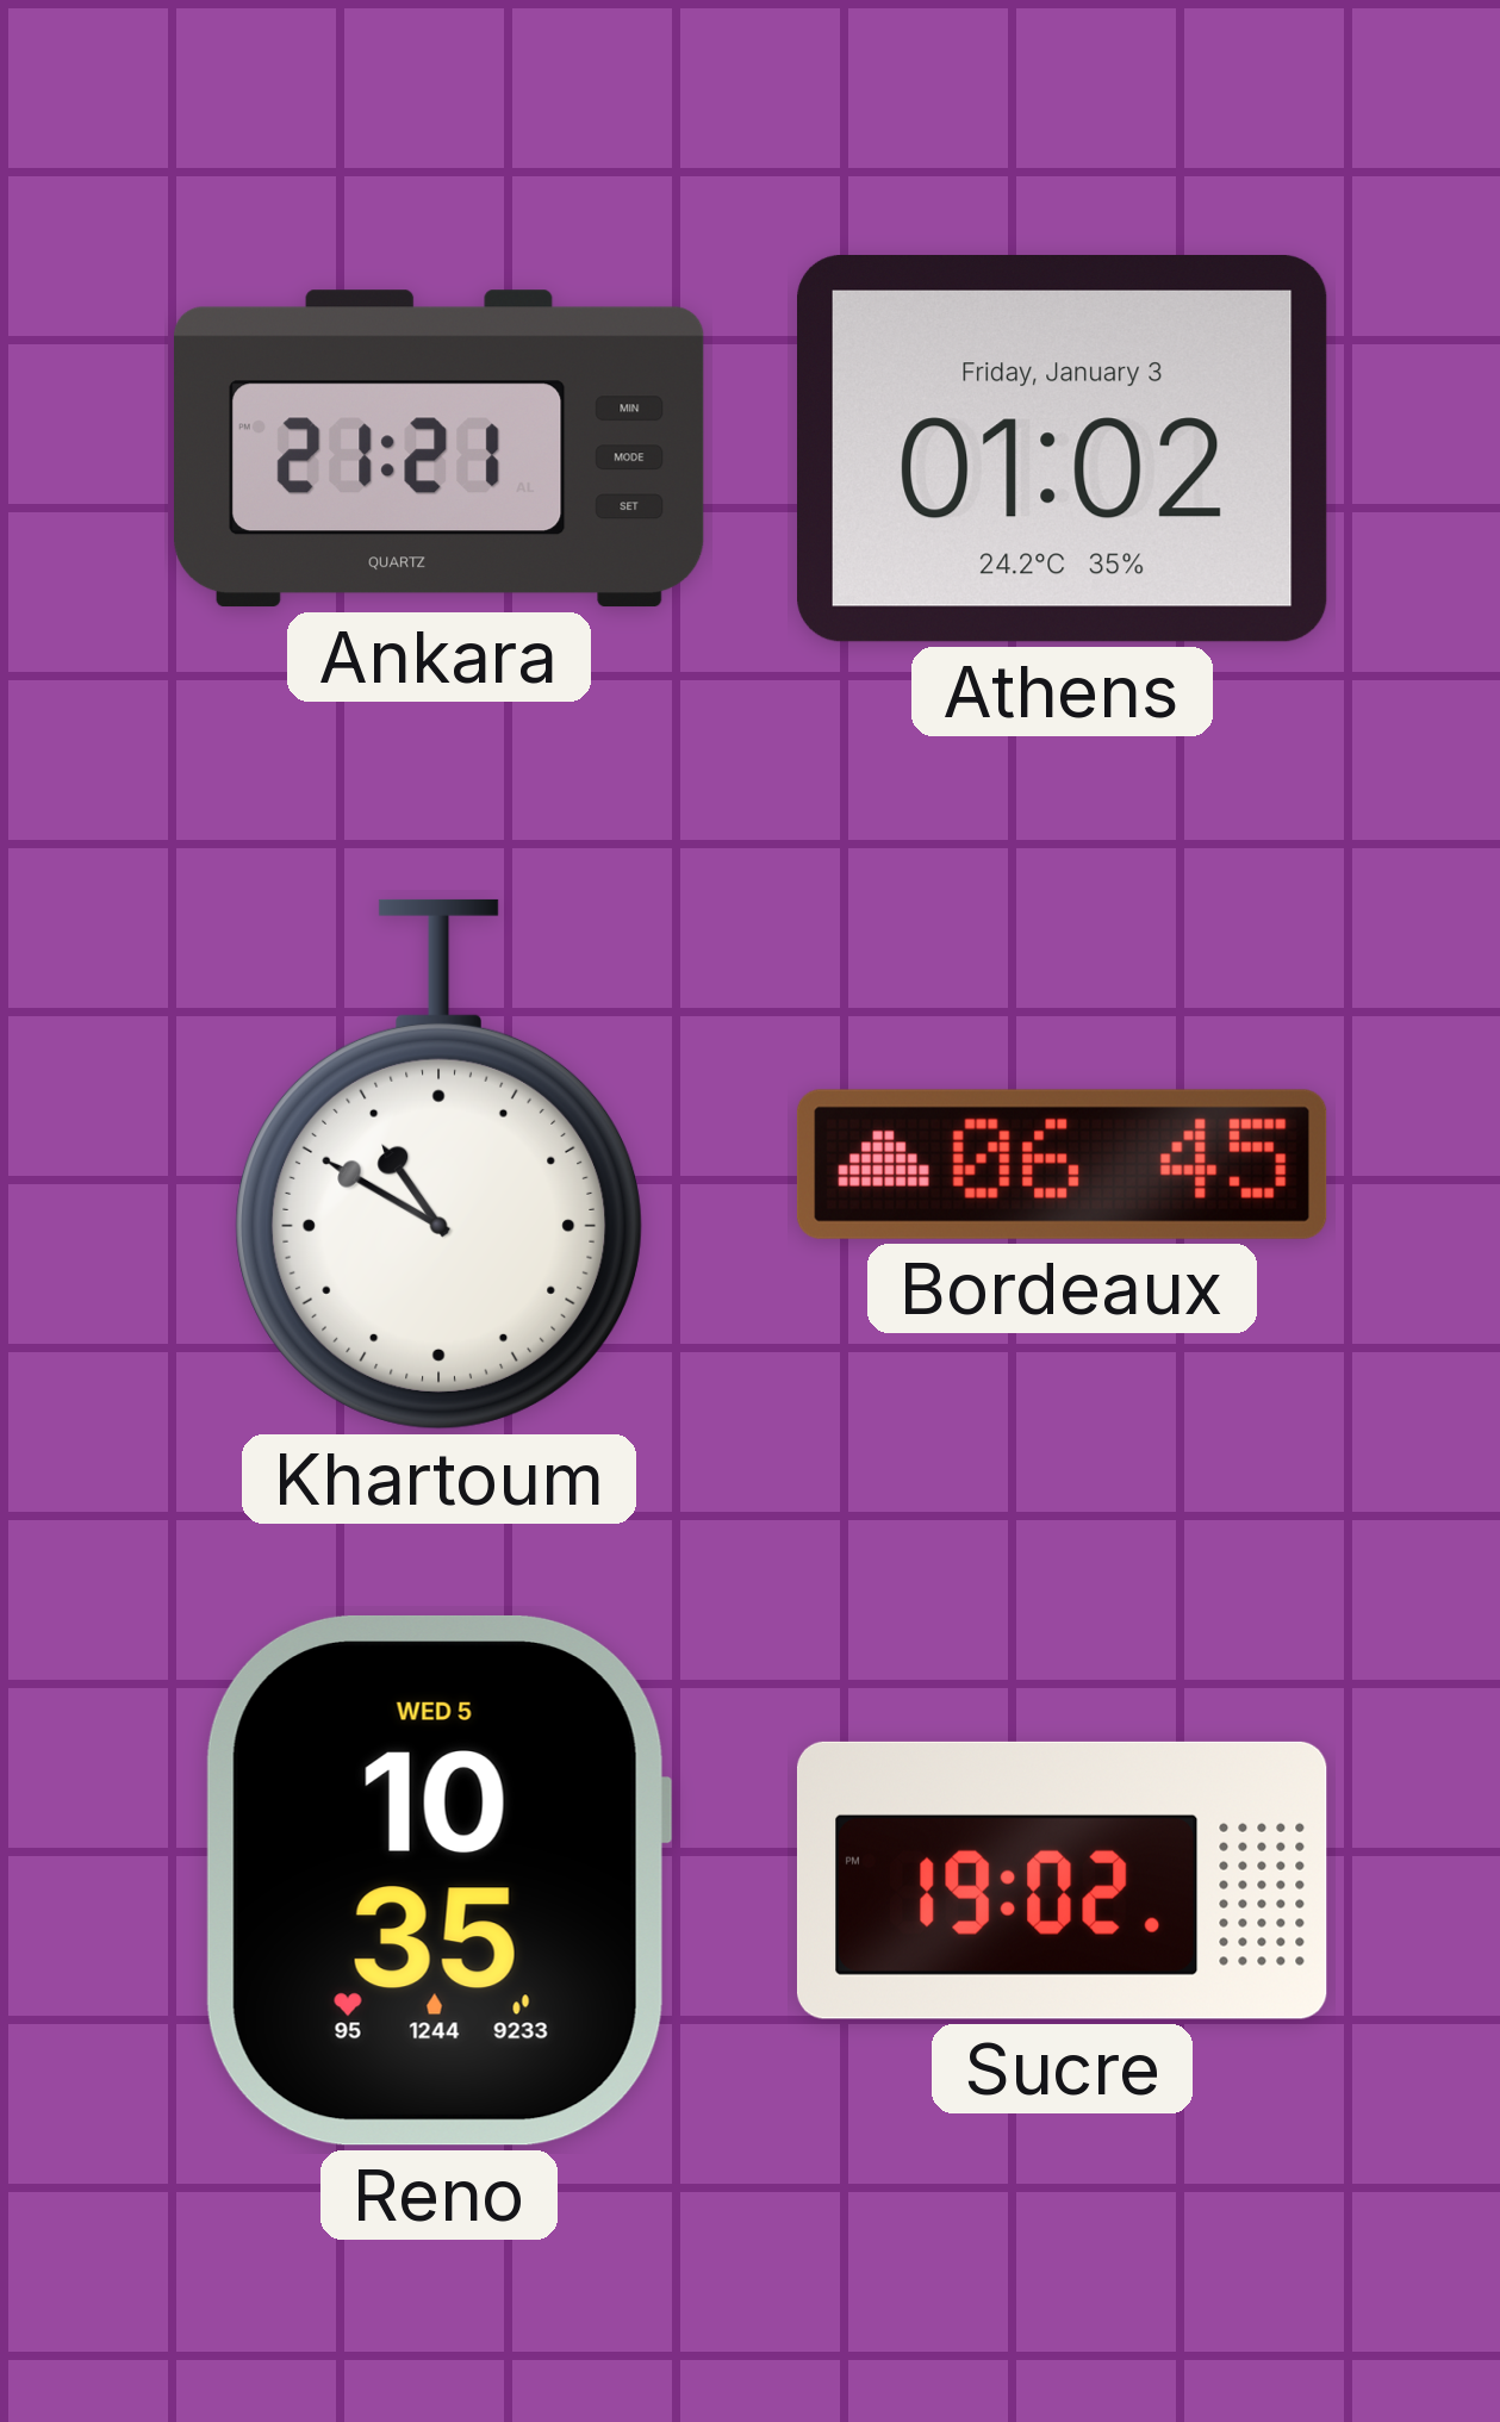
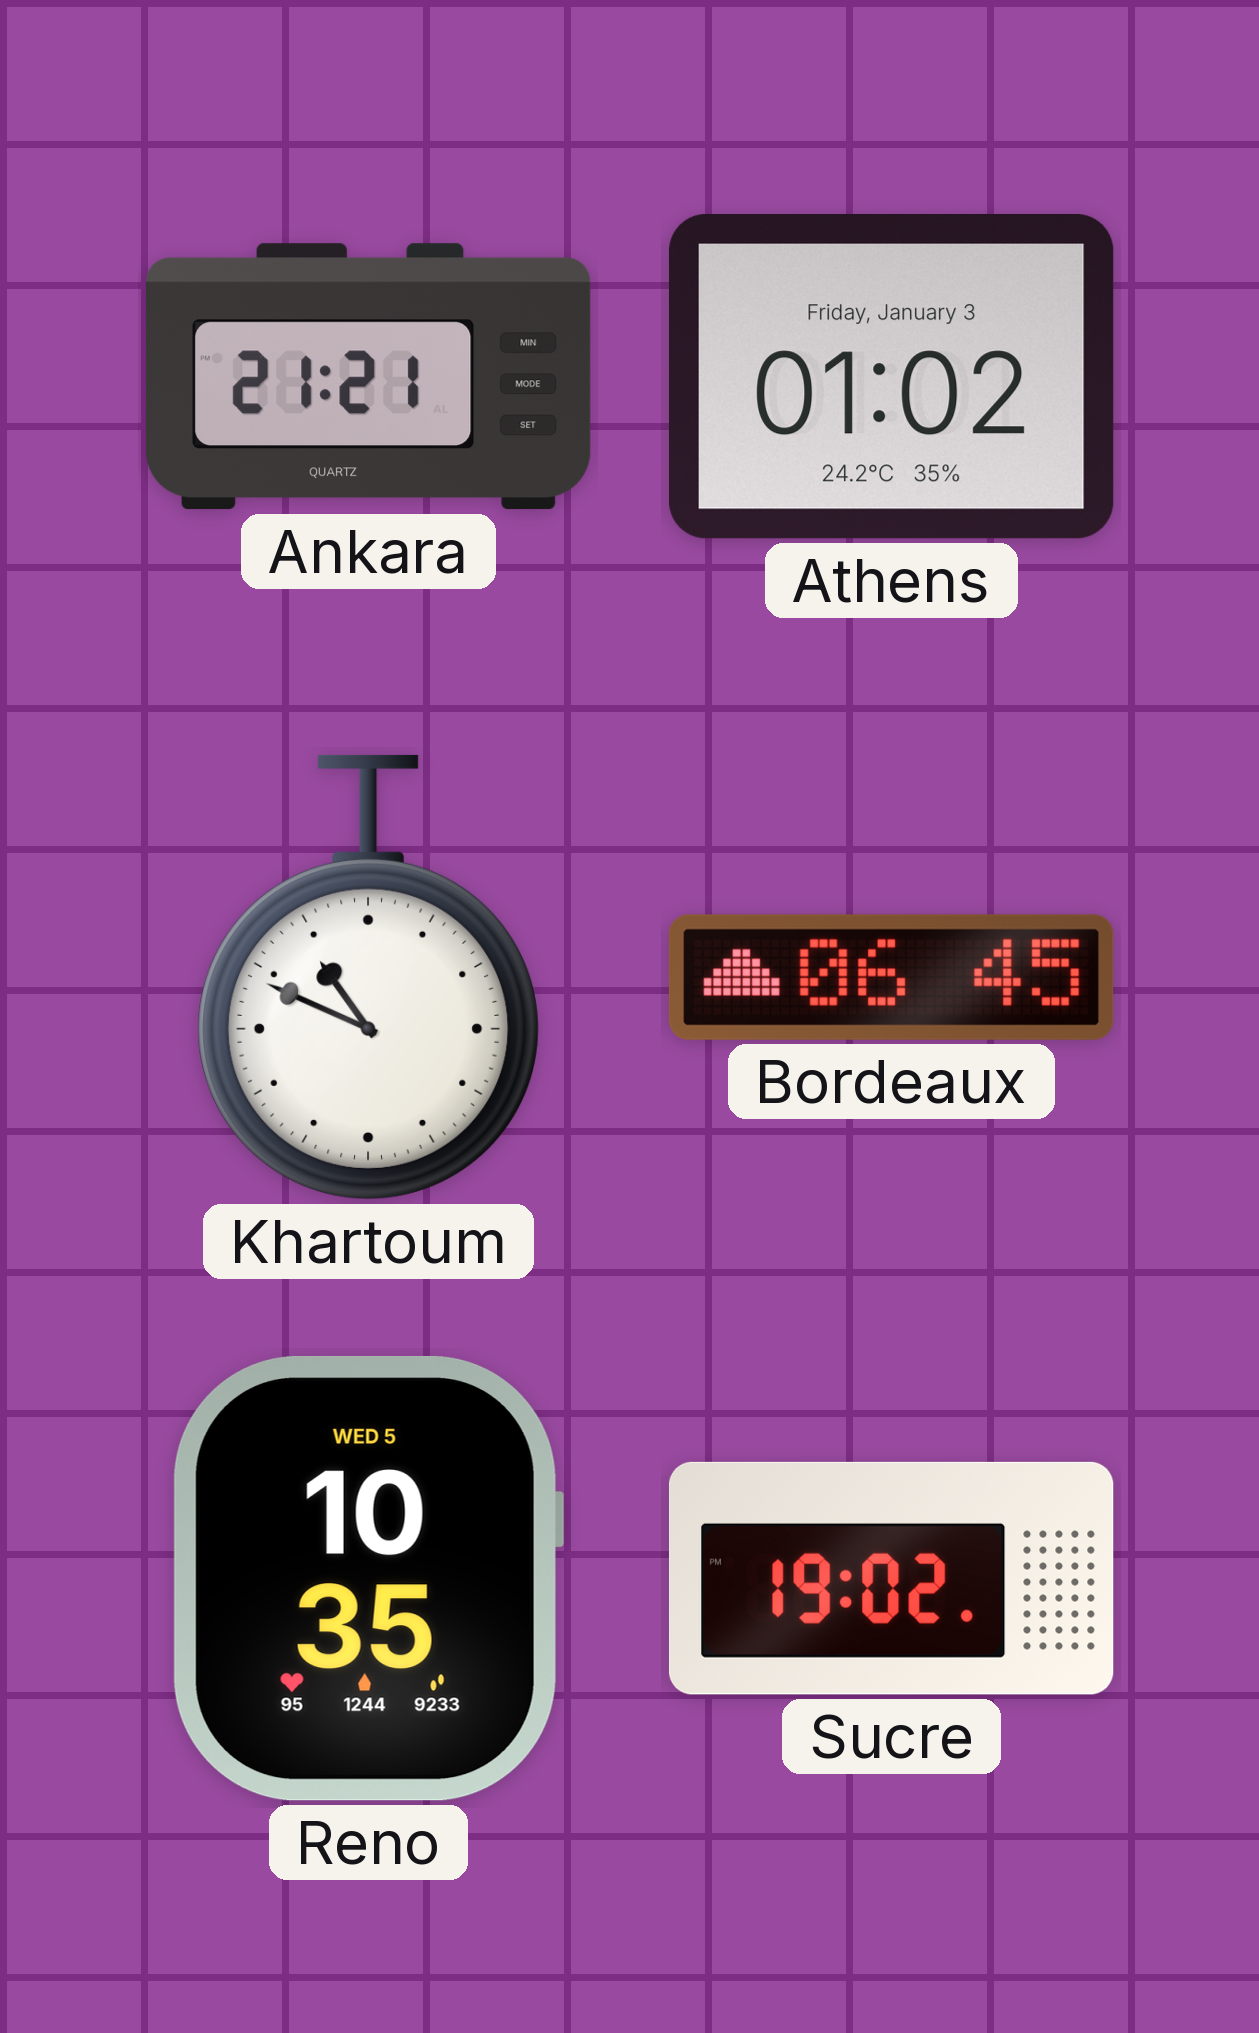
Khartoum: 10:50 -> 10:49 (369, 977)
